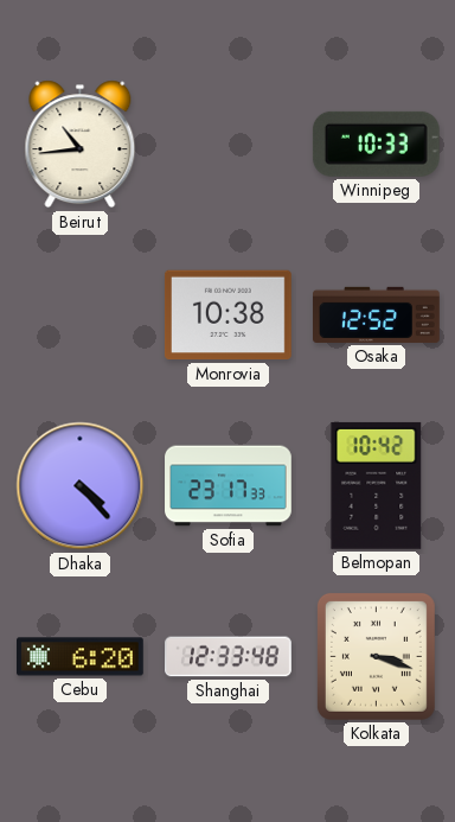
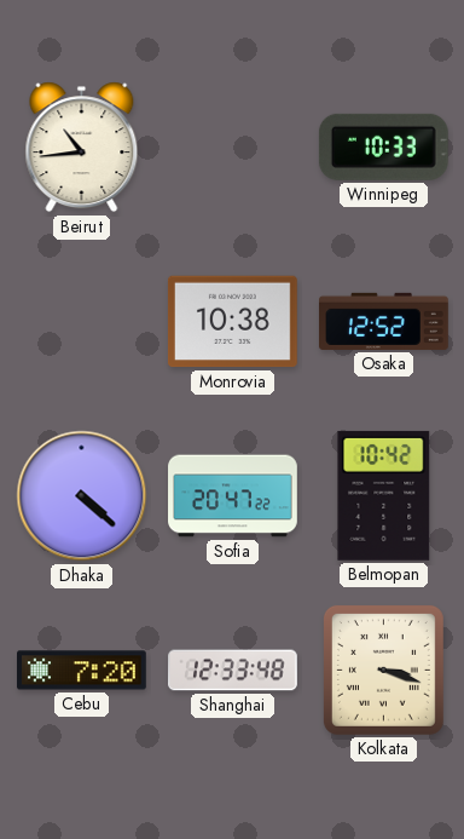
Dhaka: 4:23 -> 4:22 (82, 496)
Sofia: 23:17 -> 20:47 (233, 496)
Cebu: 6:20 -> 7:20 (82, 671)
